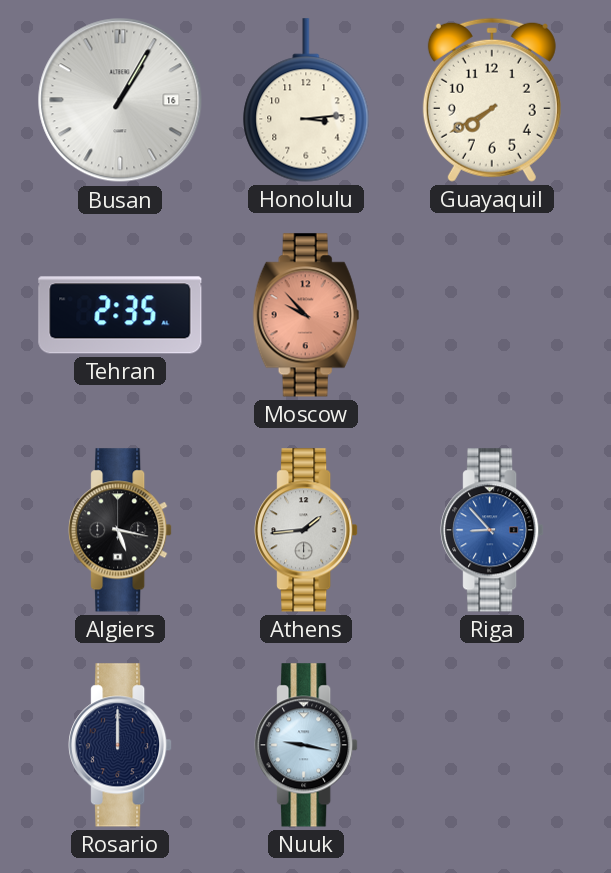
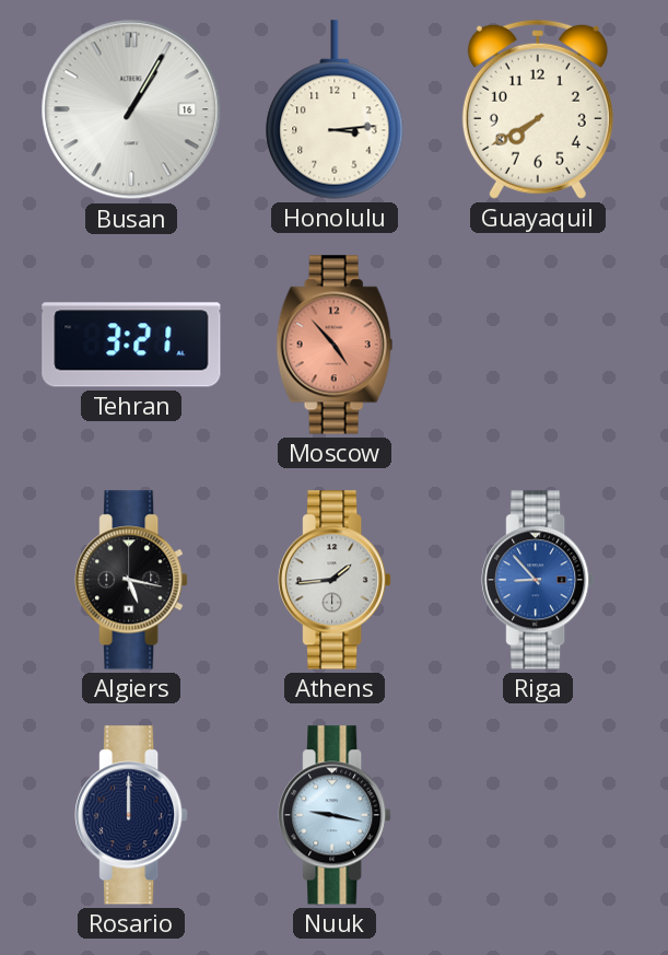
Tehran: 2:35 -> 3:21 (131, 345)
Moscow: 9:53 -> 4:53 (335, 345)
